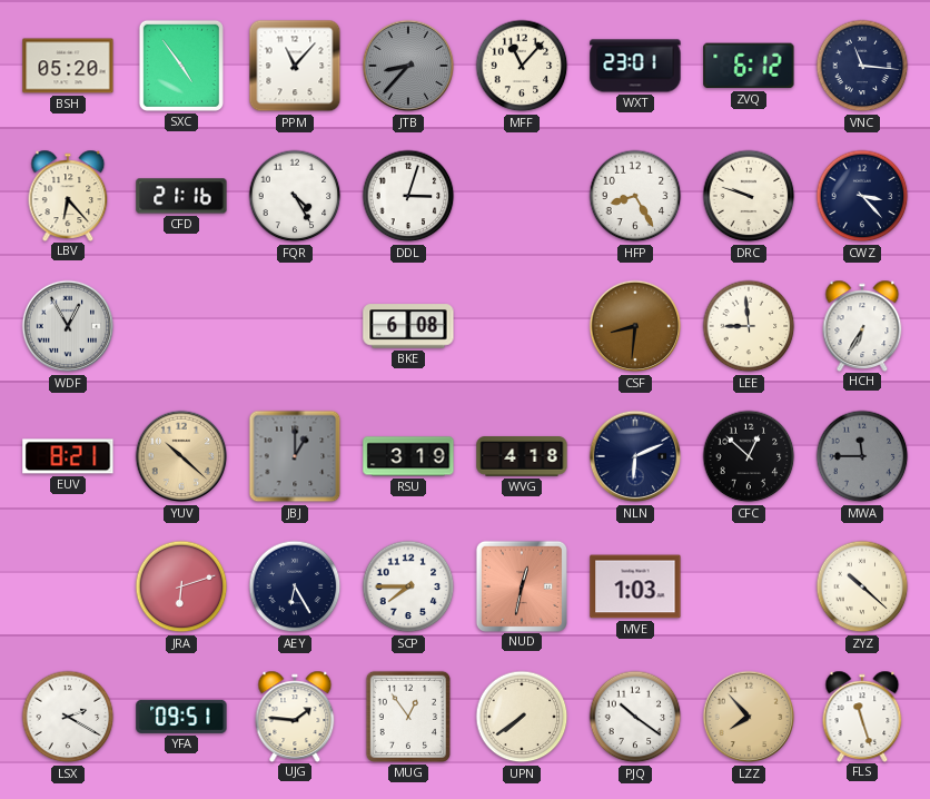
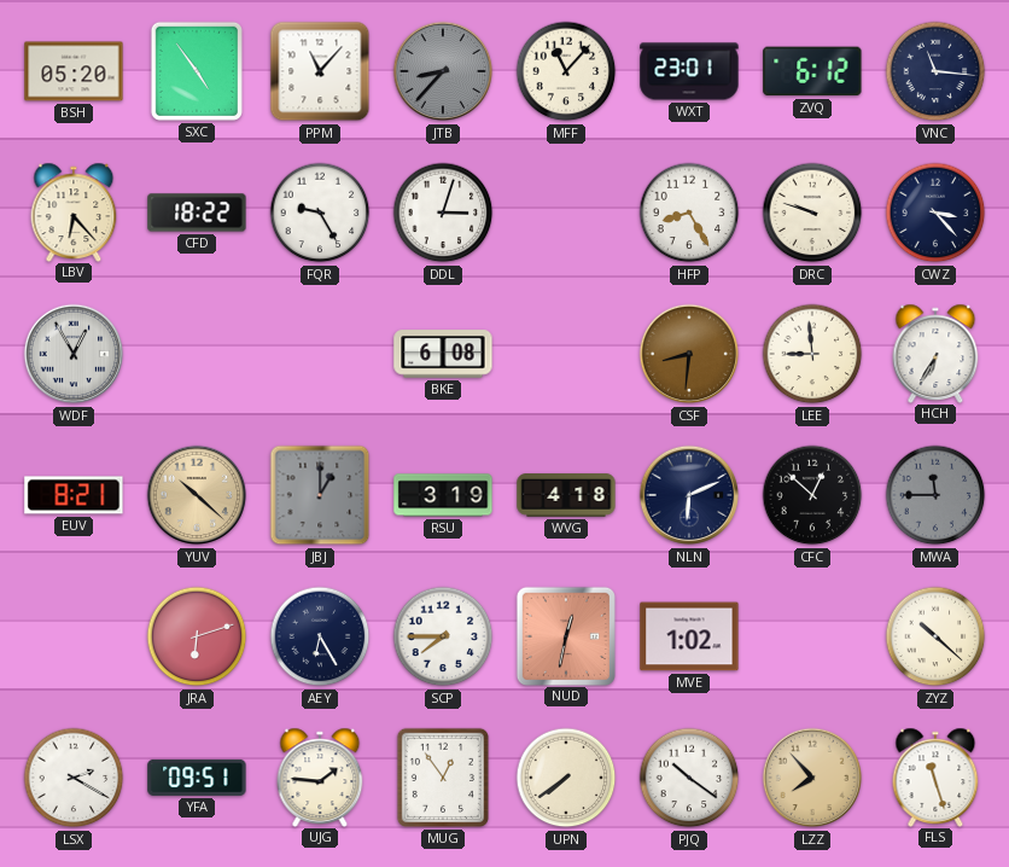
CFD: 21:16 -> 18:22 (197, 213)
FQR: 4:25 -> 9:25 (320, 213)
MVE: 1:03 -> 1:02 (689, 636)
